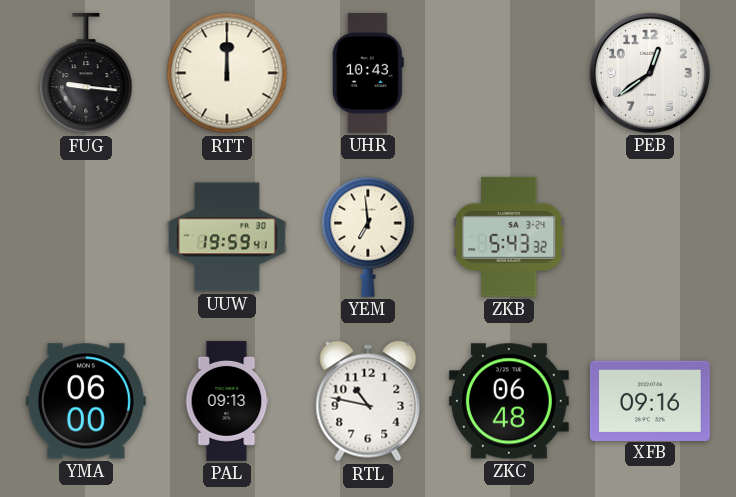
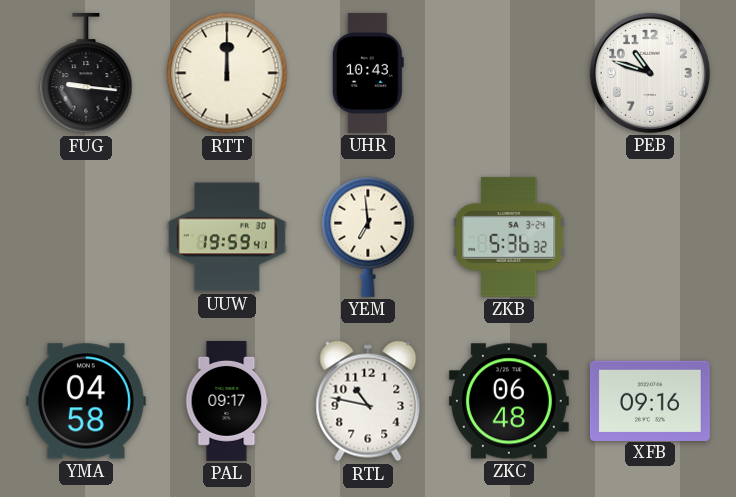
PEB: 12:39 -> 10:48 (650, 73)
ZKB: 5:43 -> 5:36 (509, 237)
YMA: 06:00 -> 04:58 (86, 401)
PAL: 09:13 -> 09:17 (227, 401)
